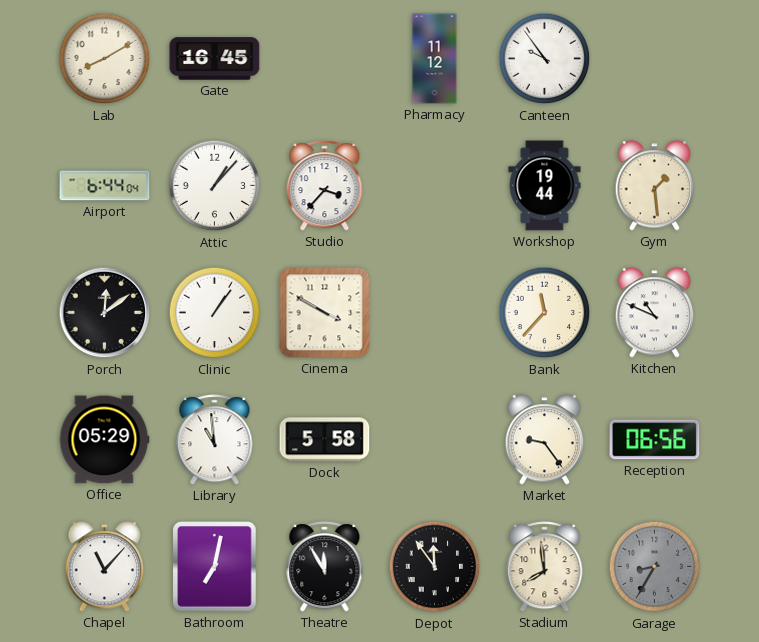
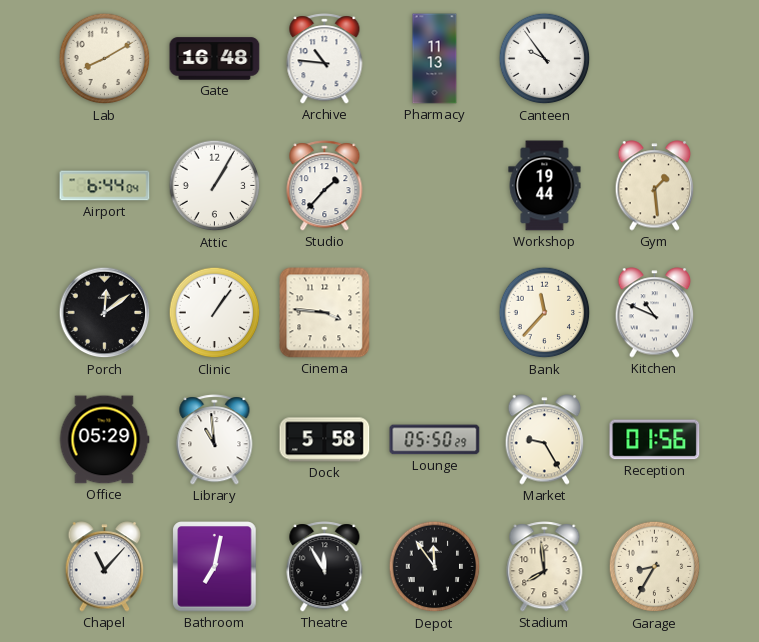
Gate: 16:45 -> 16:48 (215, 59)
Archive: none -> 10:46 (325, 59)
Pharmacy: 11:12 -> 11:13 (435, 59)
Attic: 1:07 -> 1:05 (215, 186)
Studio: 3:37 -> 1:37 (325, 186)
Cinema: 3:50 -> 3:46 (325, 313)
Lounge: none -> 05:50 (435, 440)
Market: 9:24 -> 9:25 (545, 440)
Reception: 06:56 -> 01:56 (655, 440)
Garage dial: grey -> cream (655, 567)
